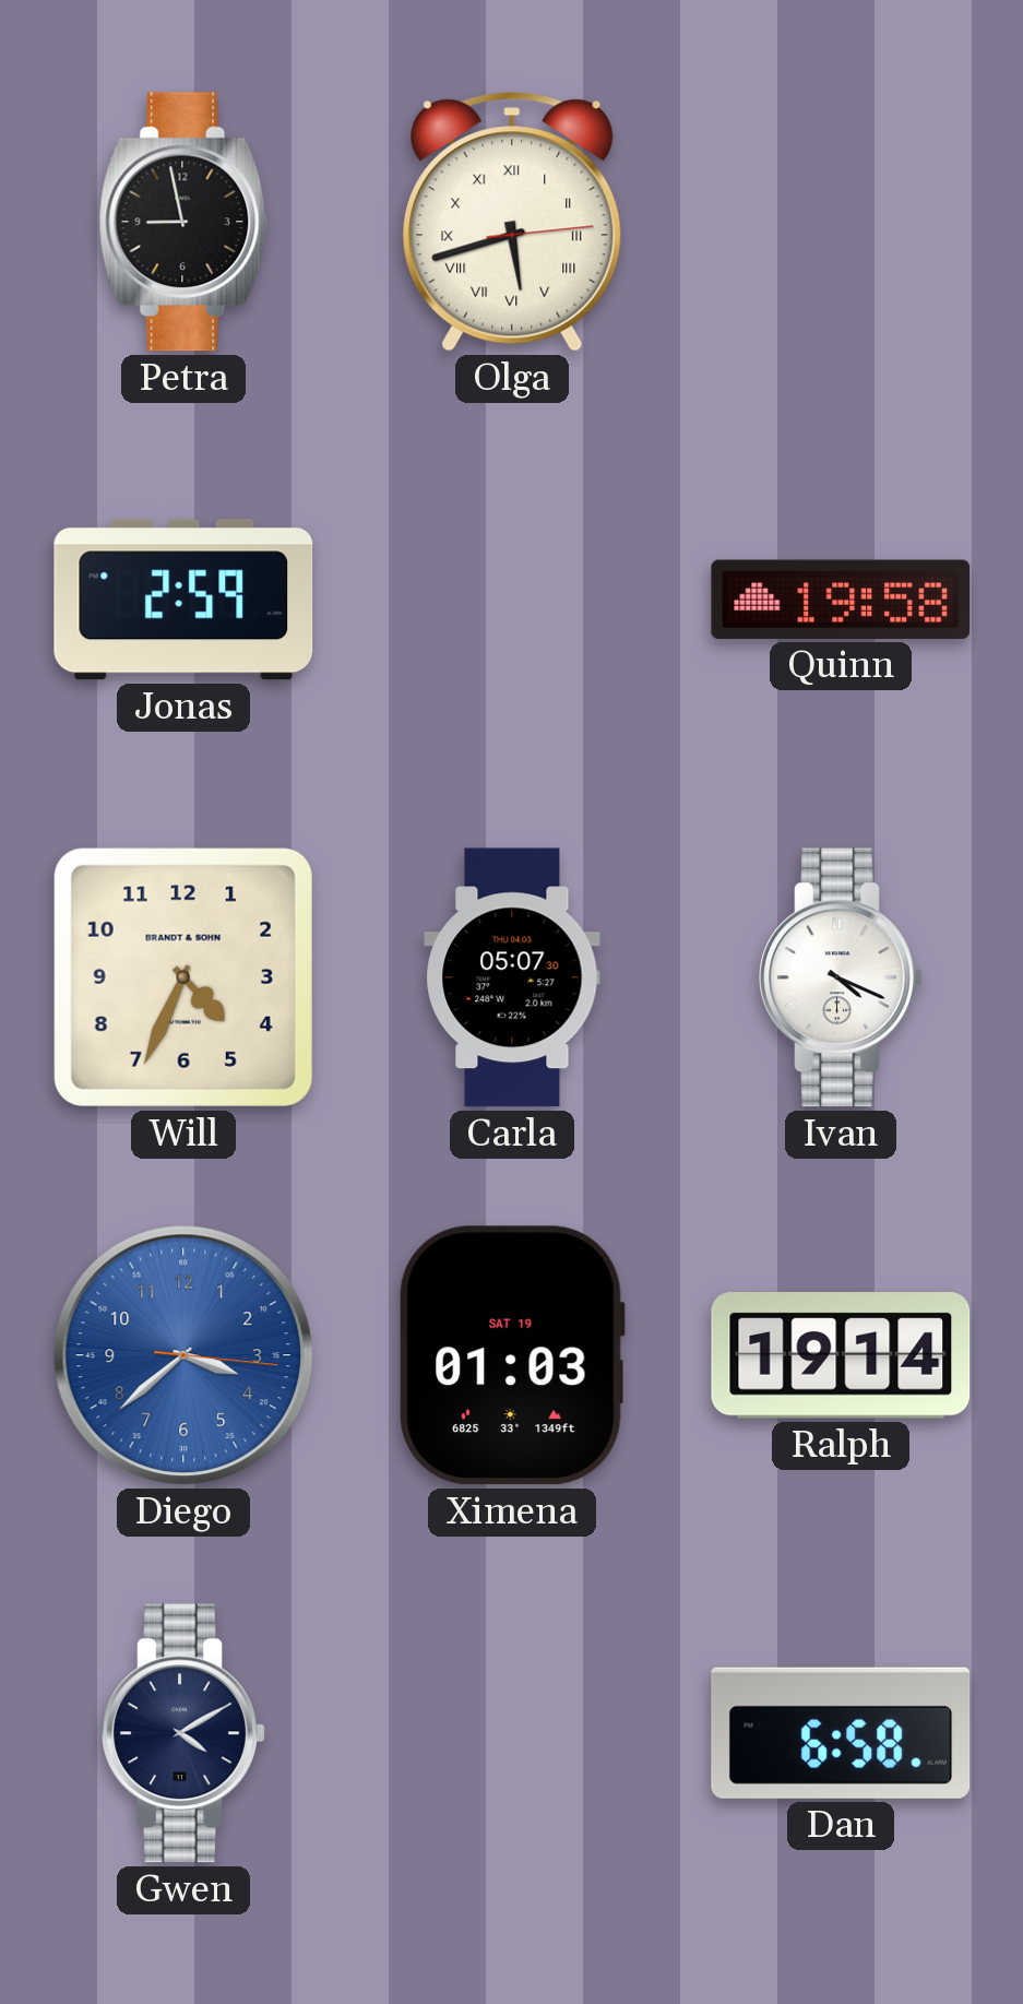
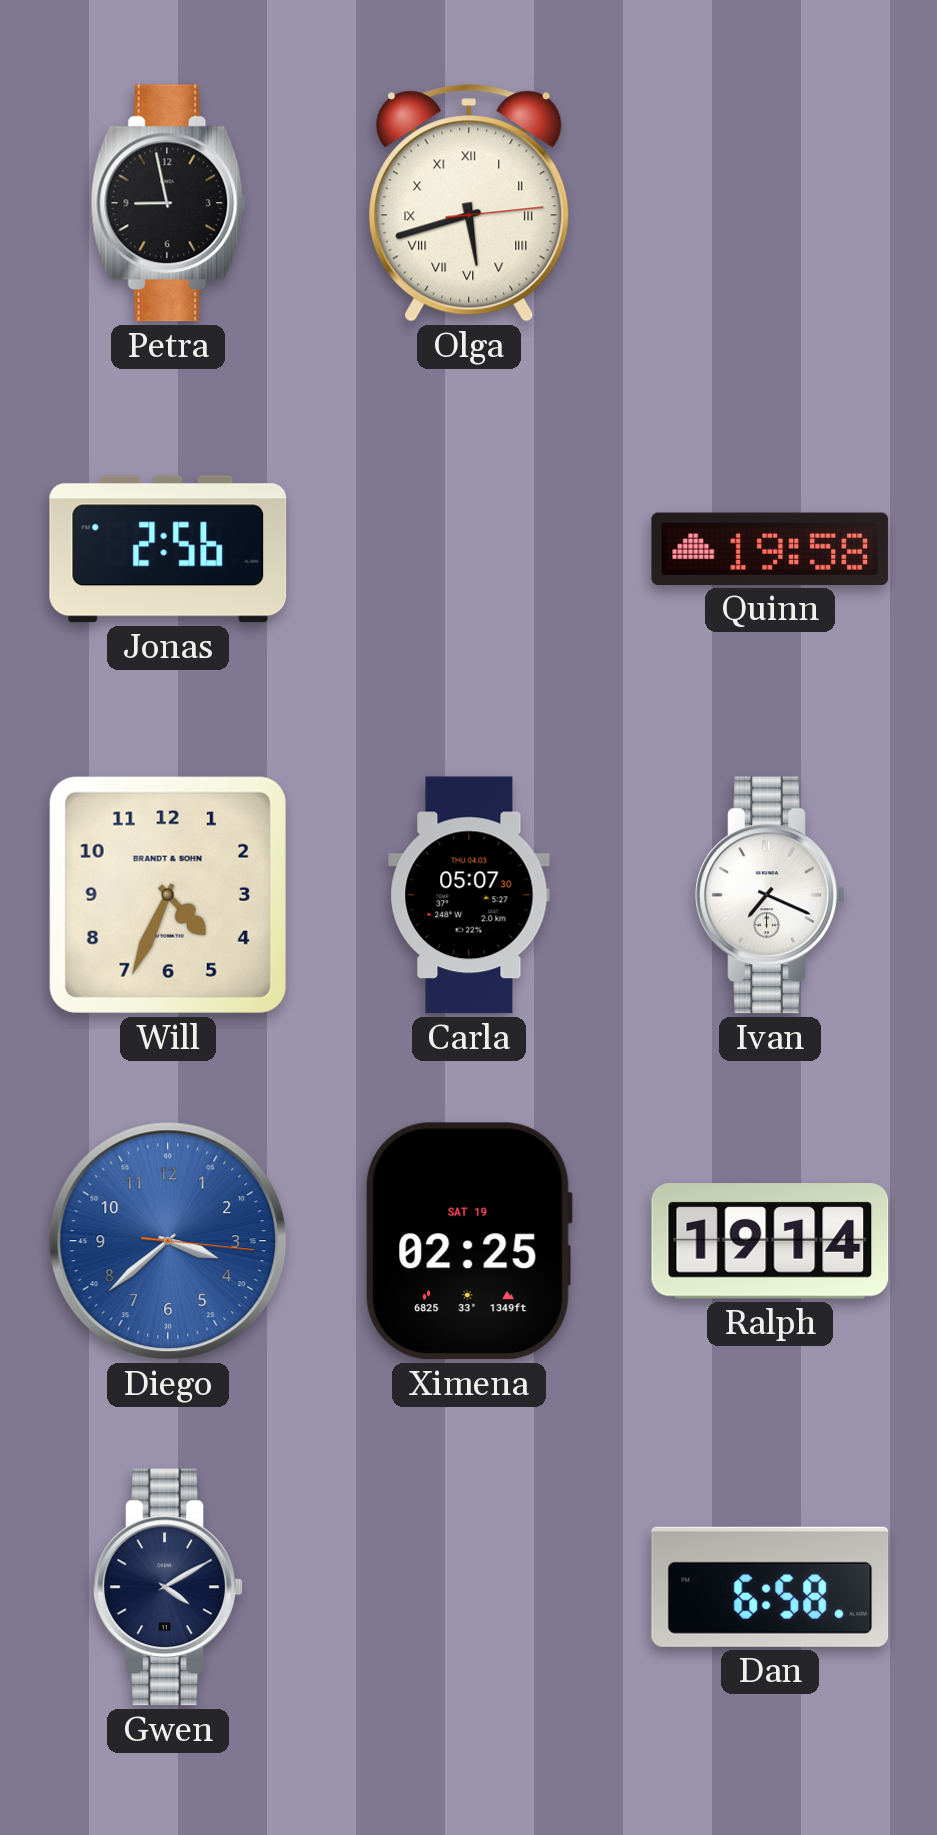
Jonas: 2:59 -> 2:56 (168, 549)
Ivan: 4:19 -> 7:19 (770, 895)
Ximena: 01:03 -> 02:25 (469, 1241)
